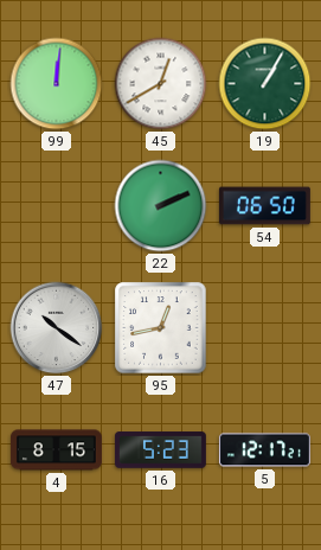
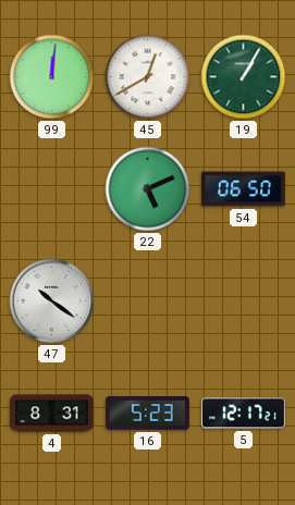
22: 2:11 -> 5:11 (148, 189)
95: 12:43 -> none (161, 328)
4: 8:15 -> 8:31 (52, 414)
